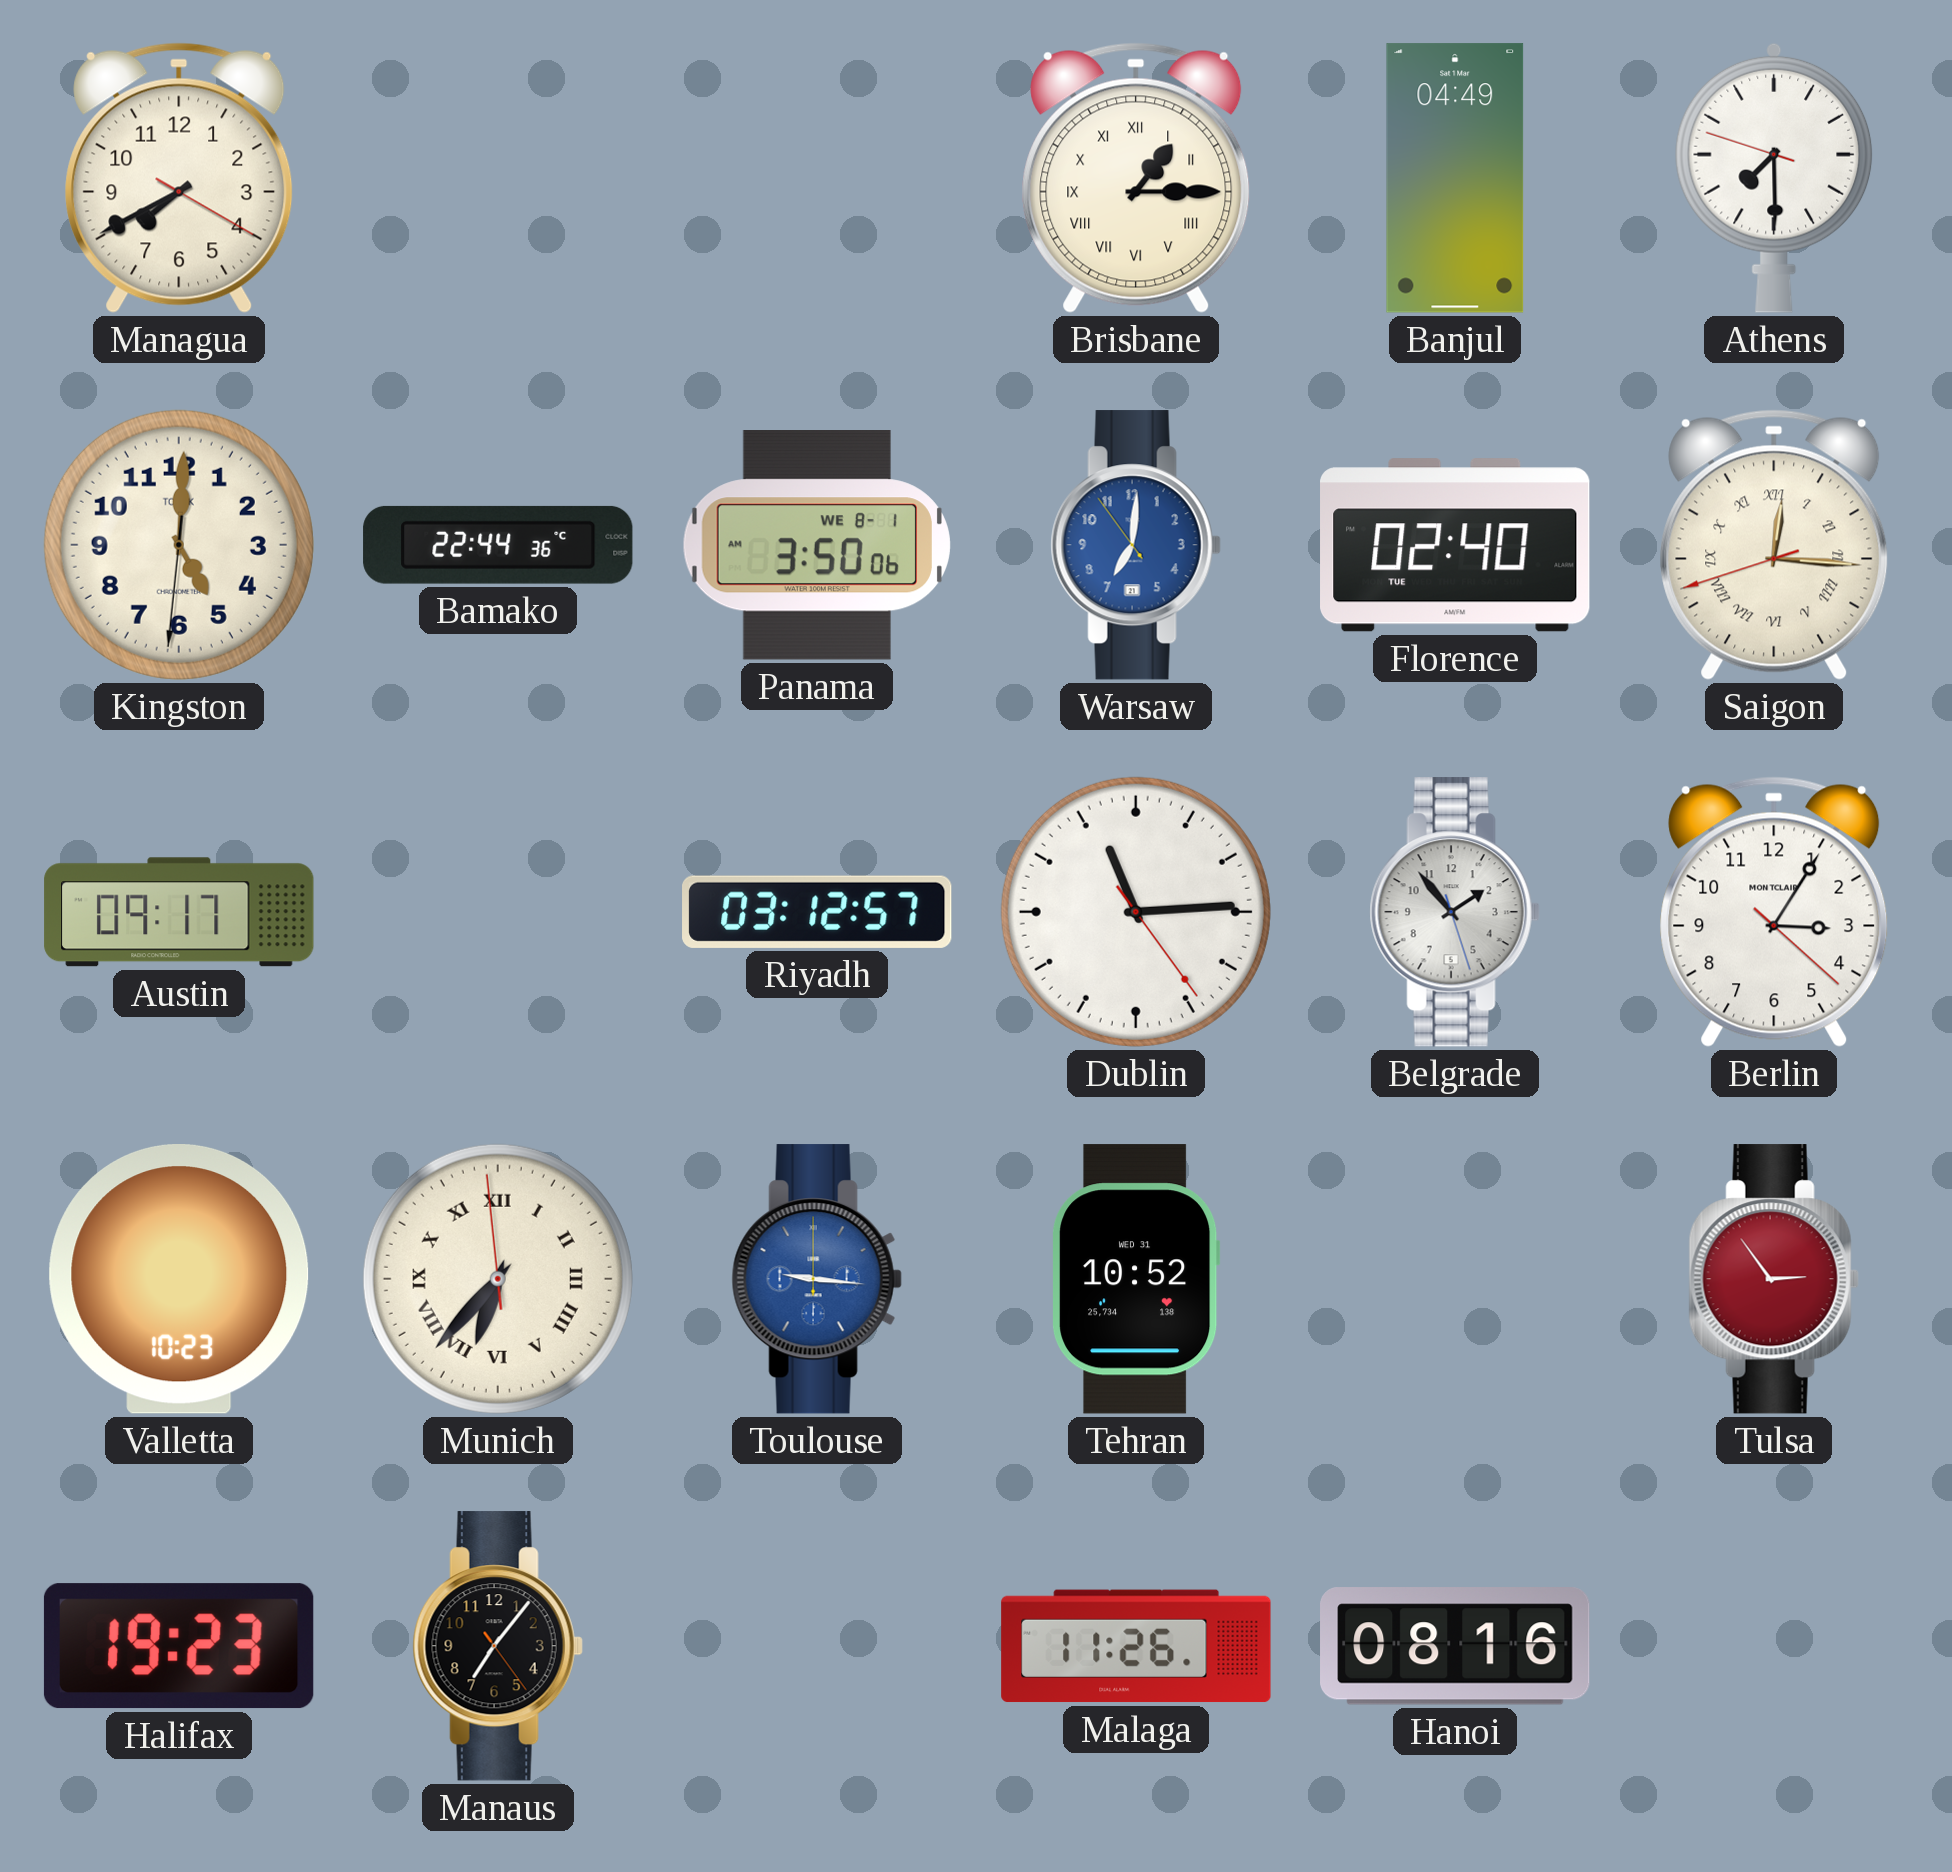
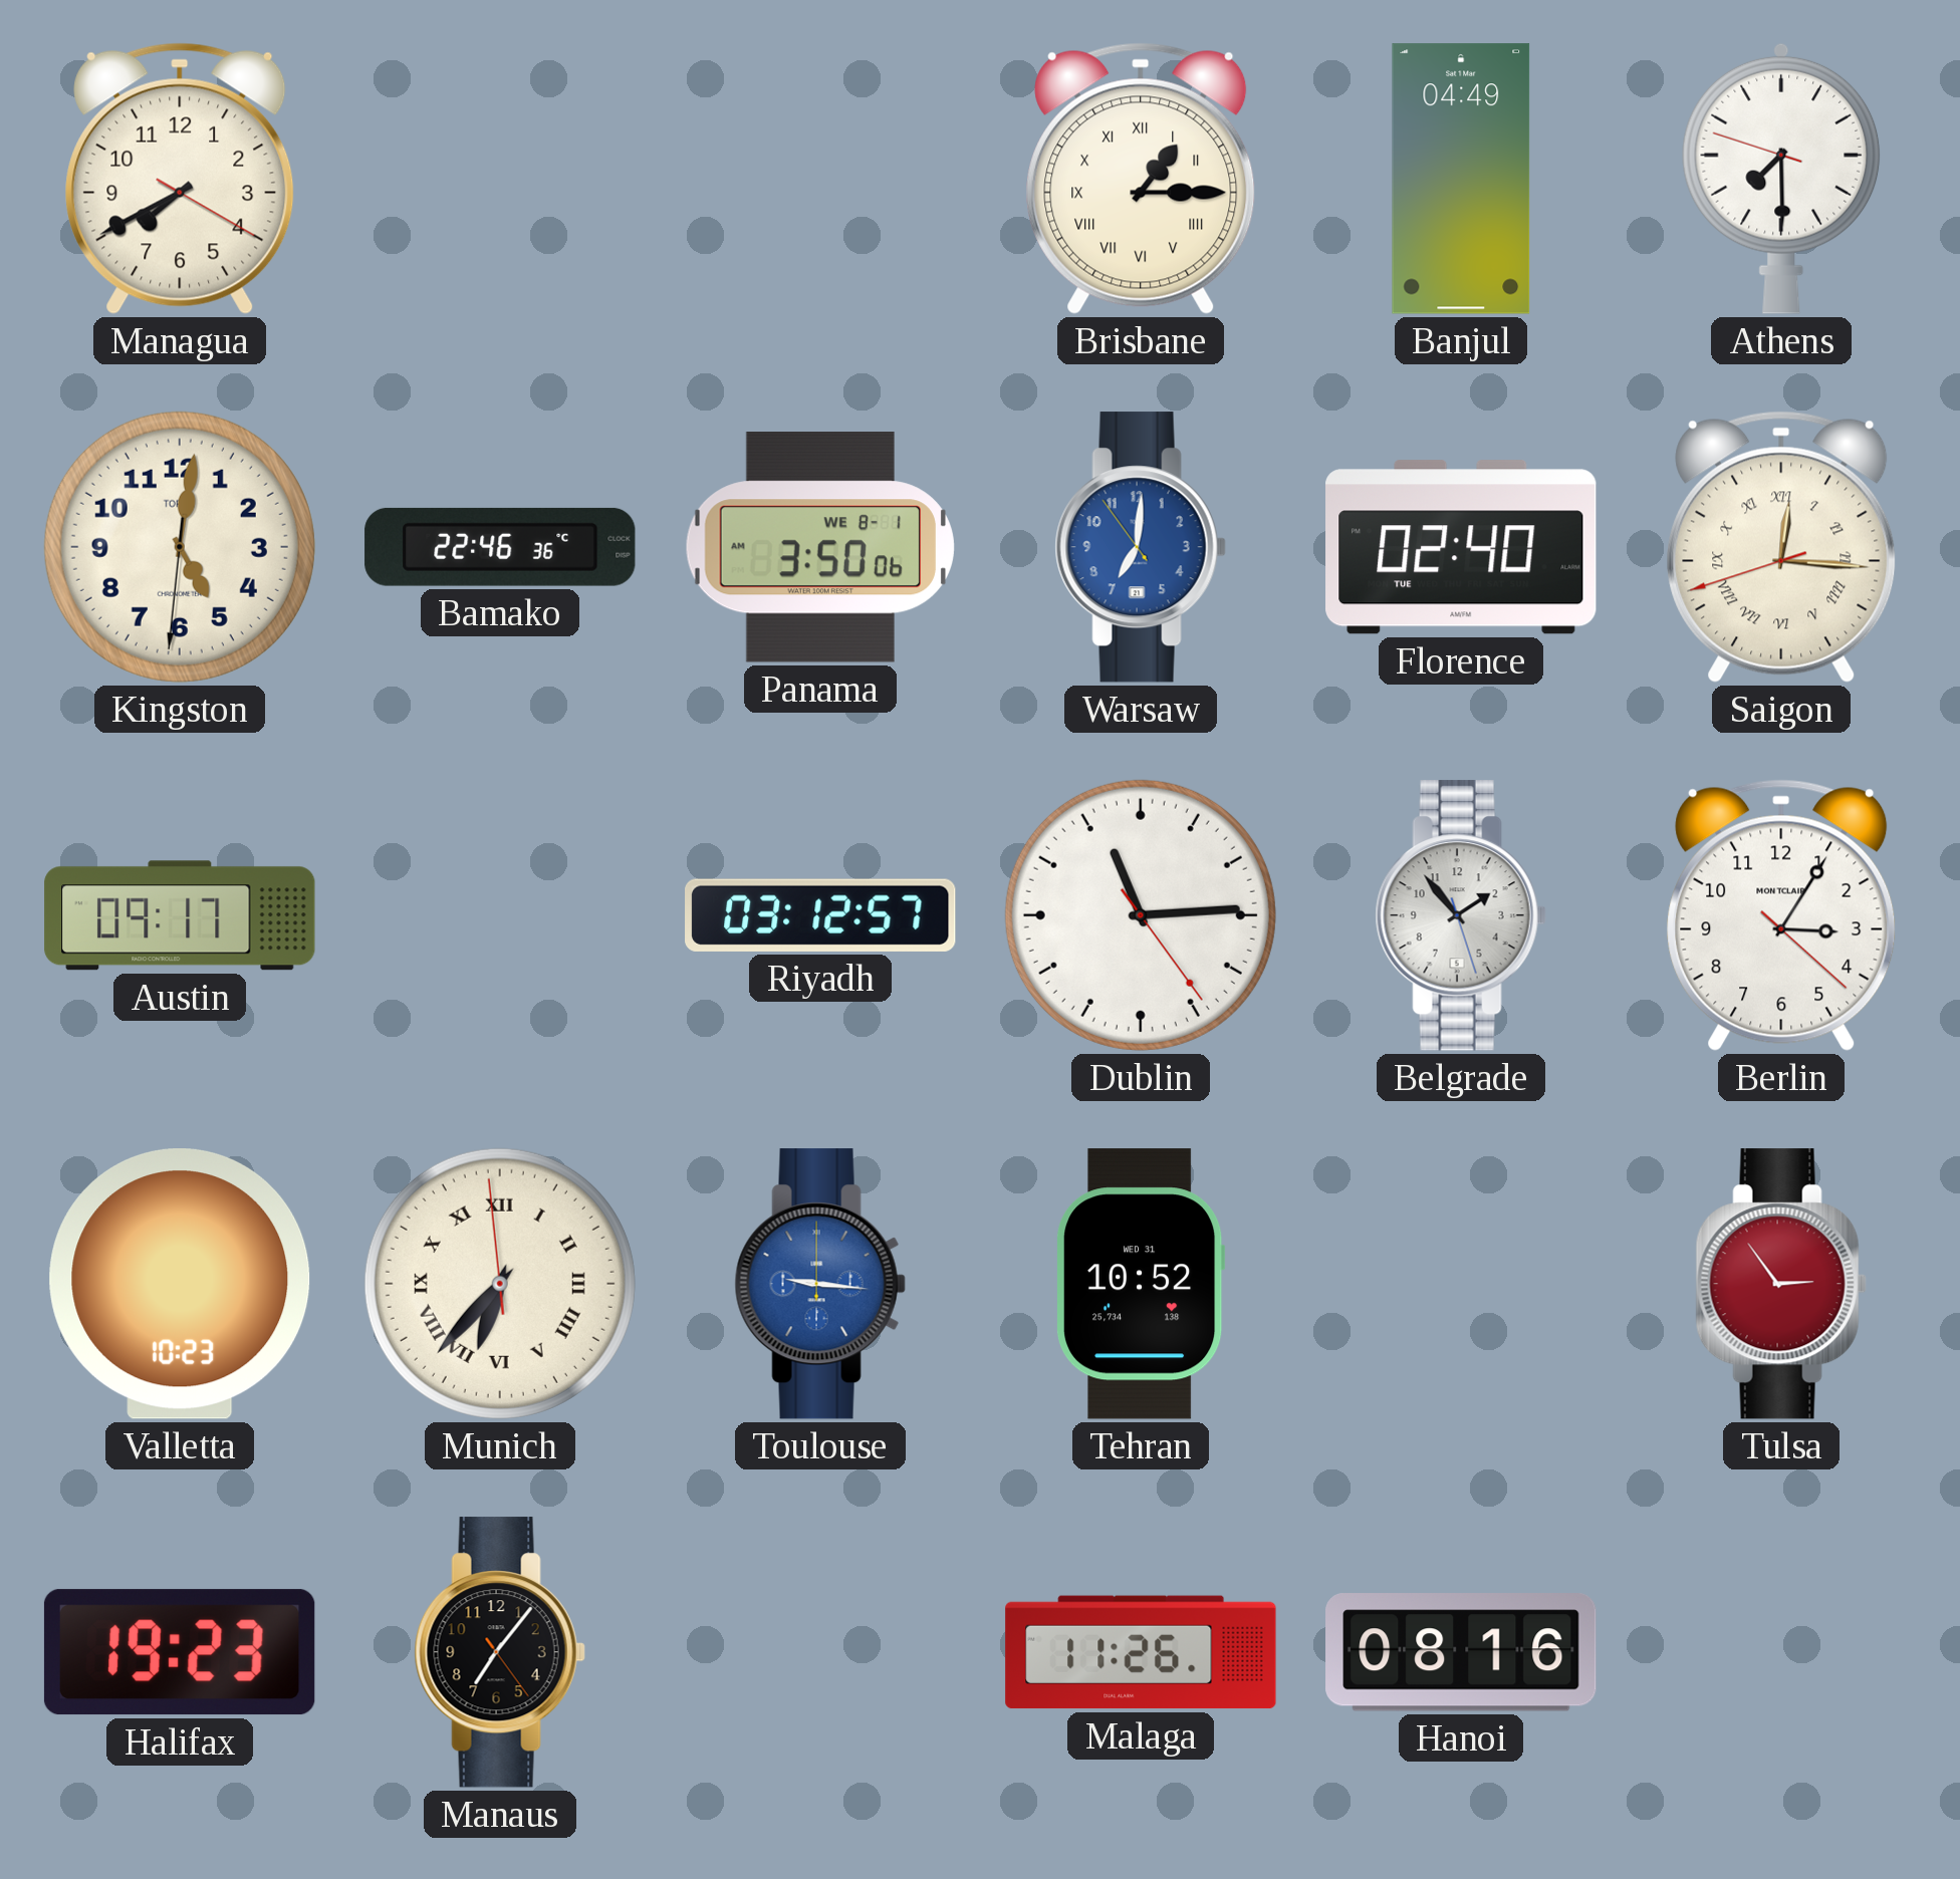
Kingston: 5:00 -> 5:01 (180, 547)
Bamako: 22:44 -> 22:46 (500, 547)
